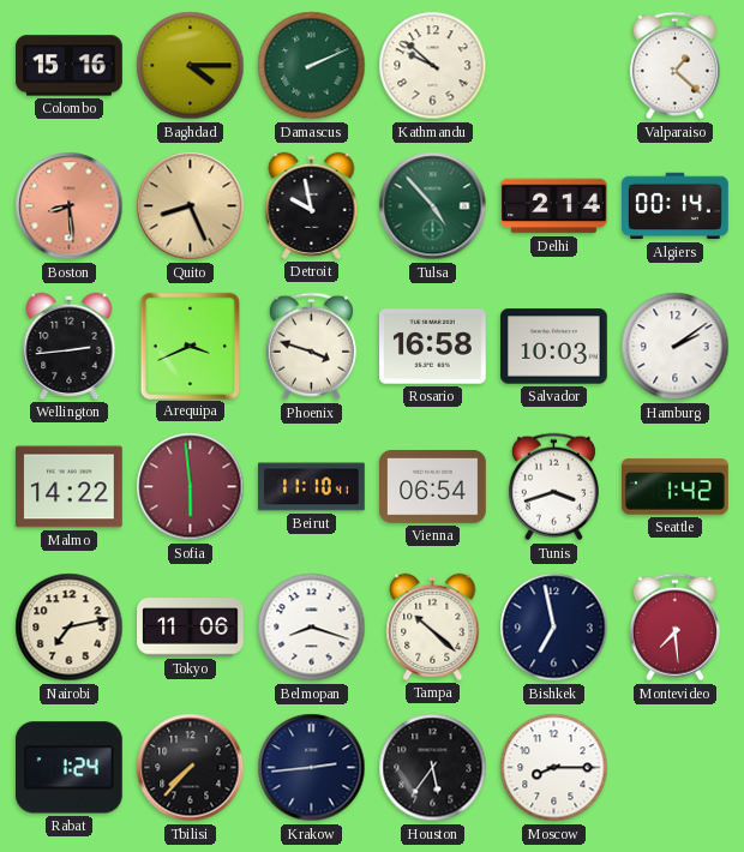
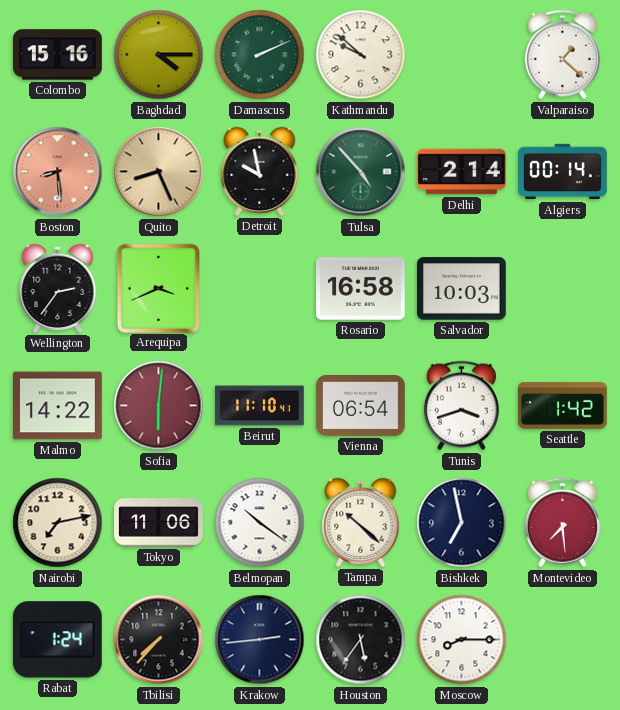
Wellington: 2:44 -> 2:36 (58, 288)
Phoenix: 3:48 -> none (311, 347)
Hamburg: 2:09 -> none (676, 347)
Sofia: 5:59 -> 6:01 (159, 406)
Belmopan: 8:18 -> 10:21 (260, 523)
